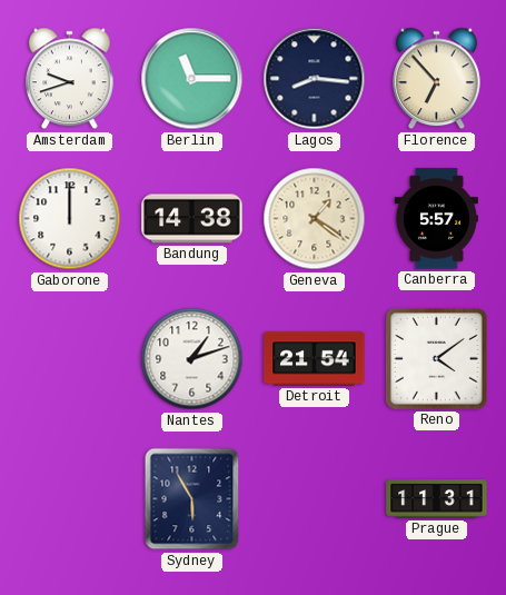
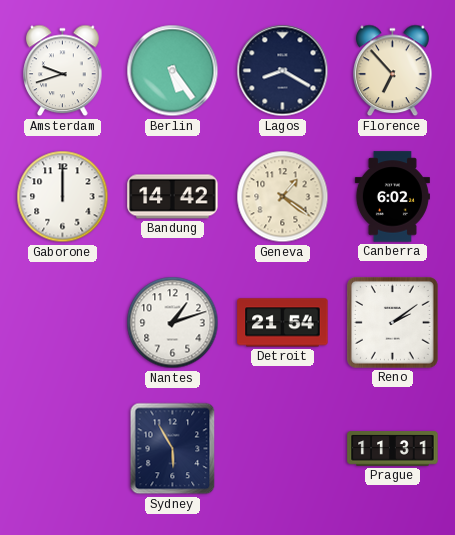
Berlin: 11:15 -> 5:24 (173, 71)
Lagos: 8:16 -> 8:20 (283, 71)
Bandung: 14:38 -> 14:42 (173, 197)
Canberra: 5:57 -> 6:02 (392, 197)
Reno: 4:09 -> 2:09 (393, 323)
